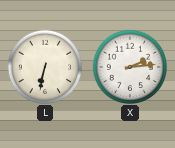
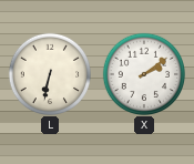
X: 2:14 -> 2:09 (143, 73)
